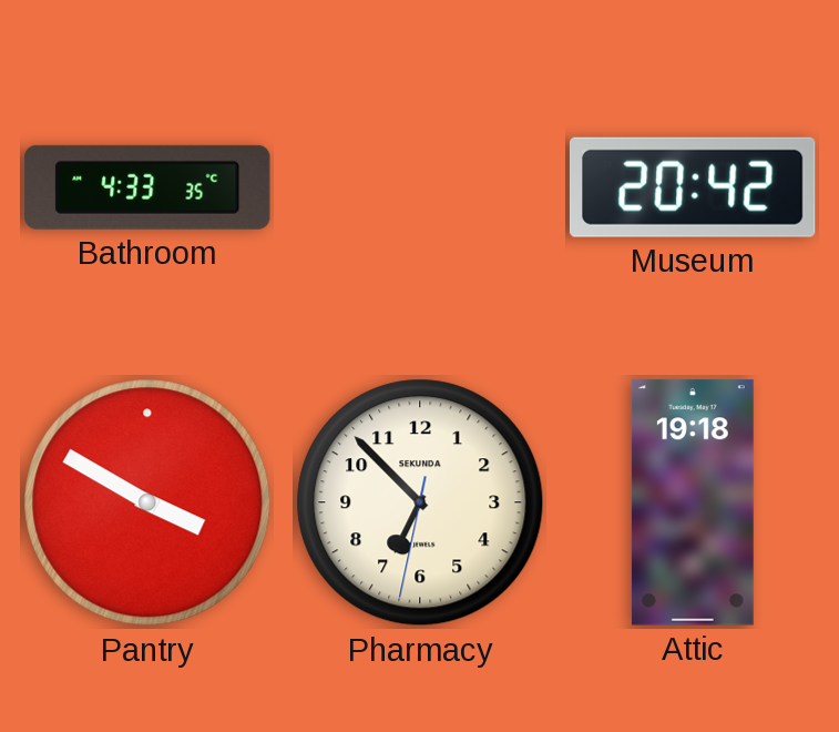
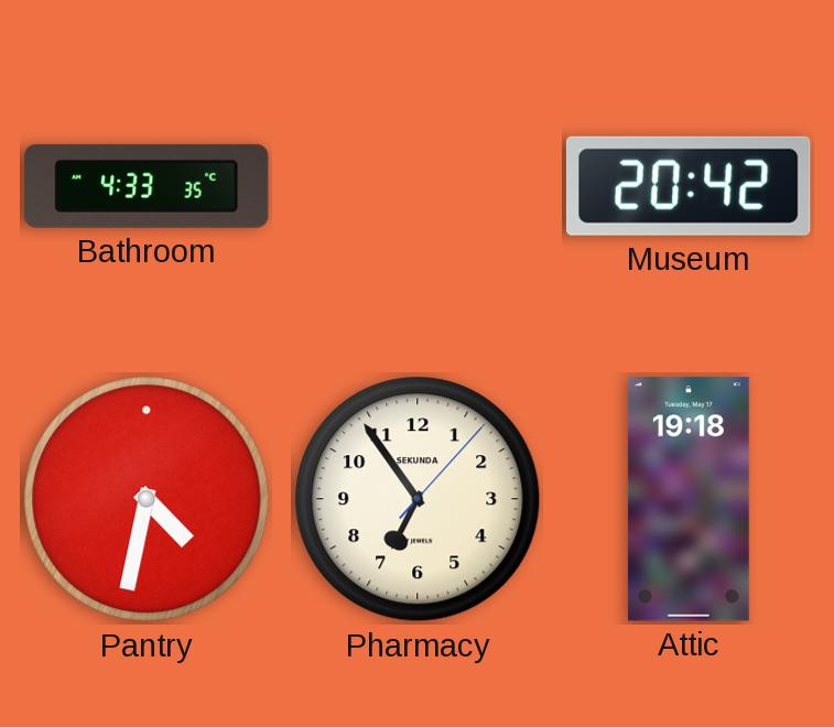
Pantry: 3:50 -> 4:32 (147, 499)
Pharmacy: 6:52 -> 6:54 (418, 499)
